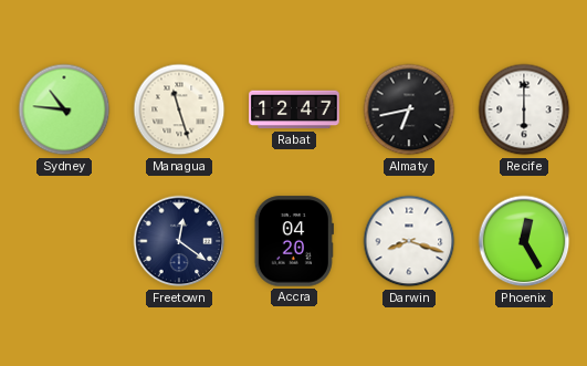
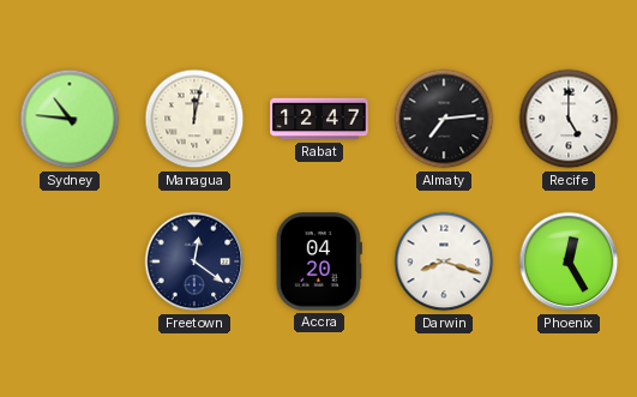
Managua: 11:27 -> 12:02 (194, 119)
Almaty: 6:43 -> 7:14 (444, 119)
Recife: 6:00 -> 5:00 (569, 119)
